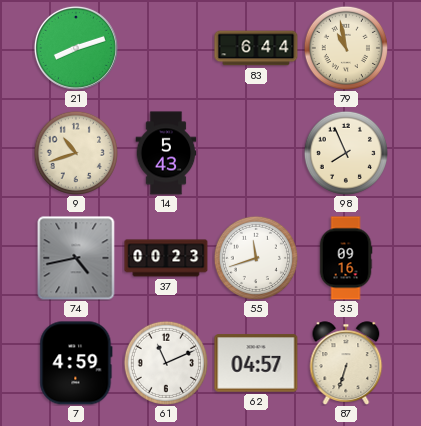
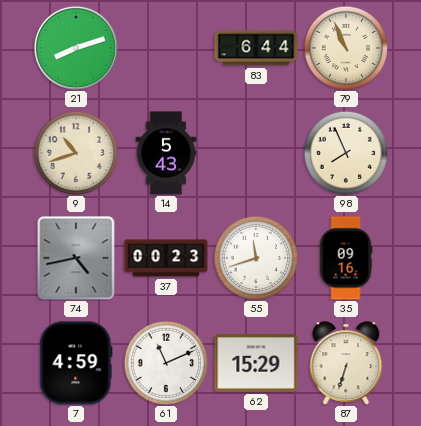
79: 10:58 -> 10:56 (346, 48)
62: 04:57 -> 15:29 (256, 363)
